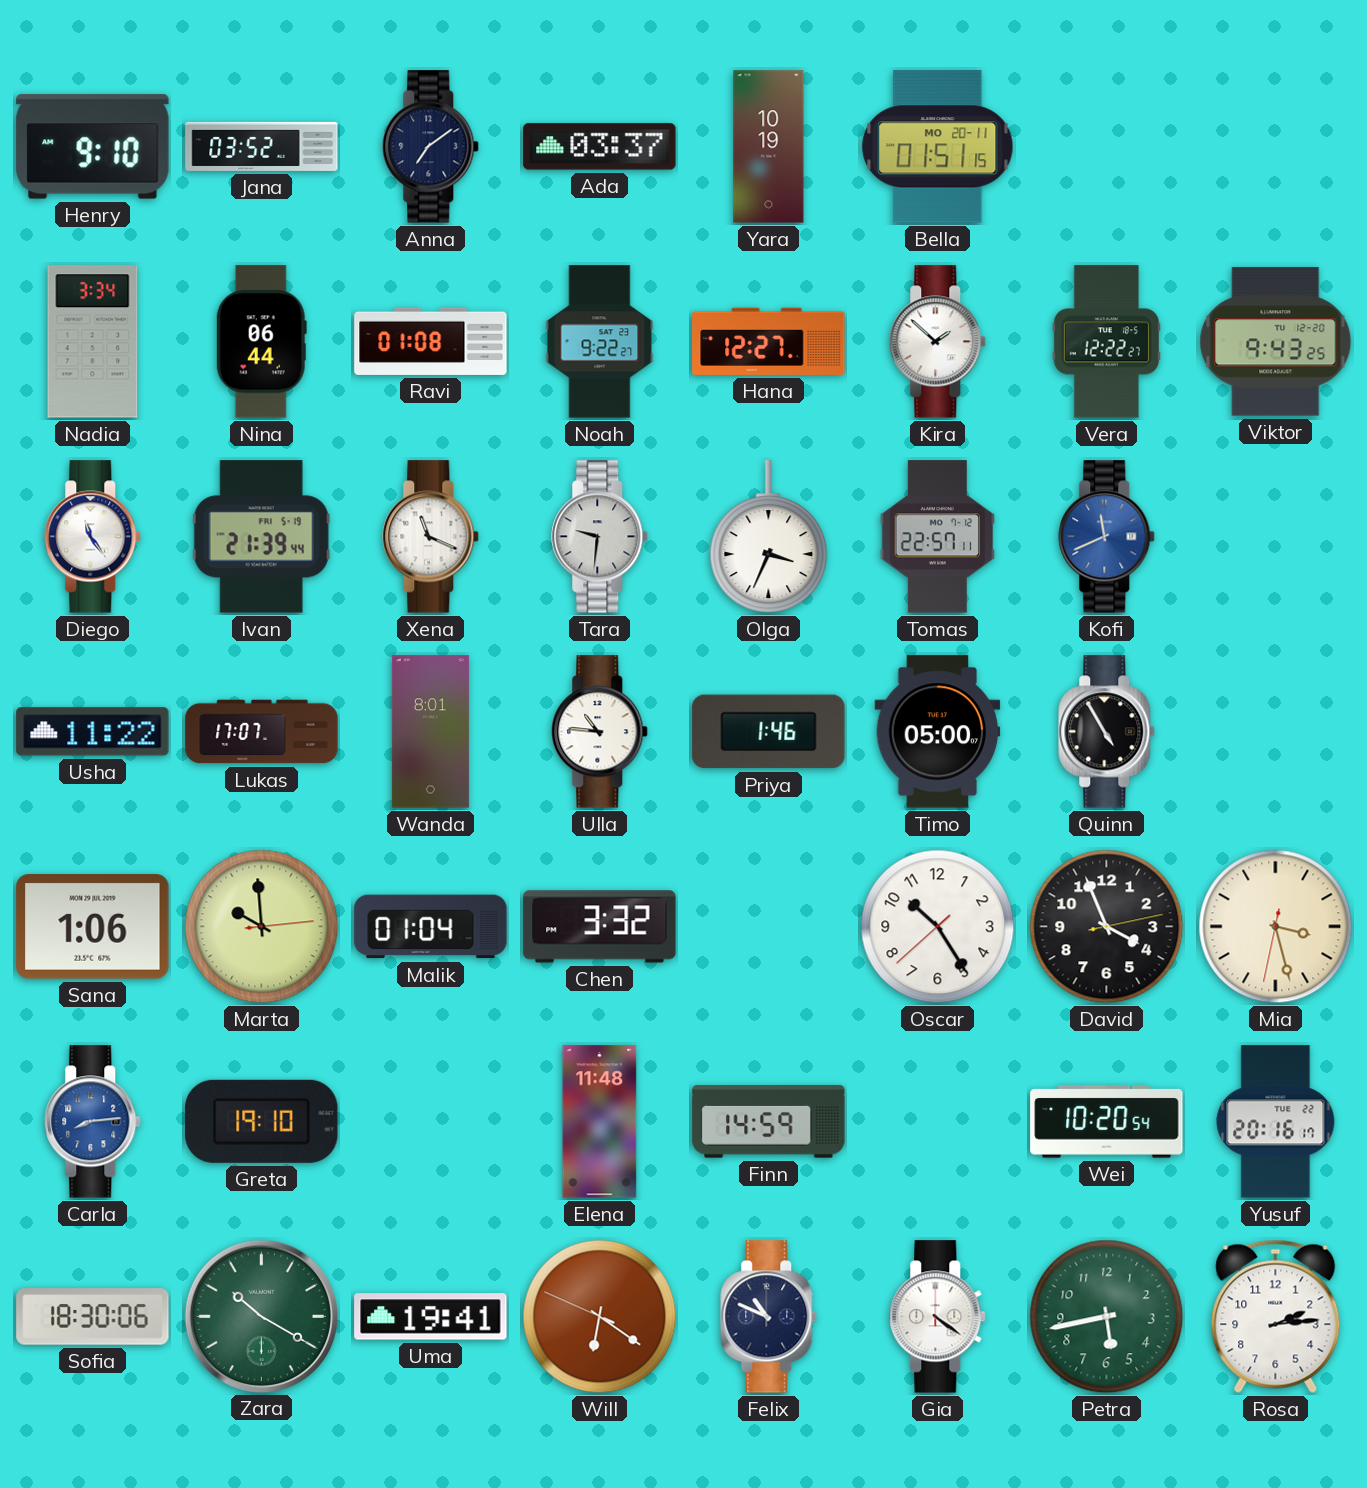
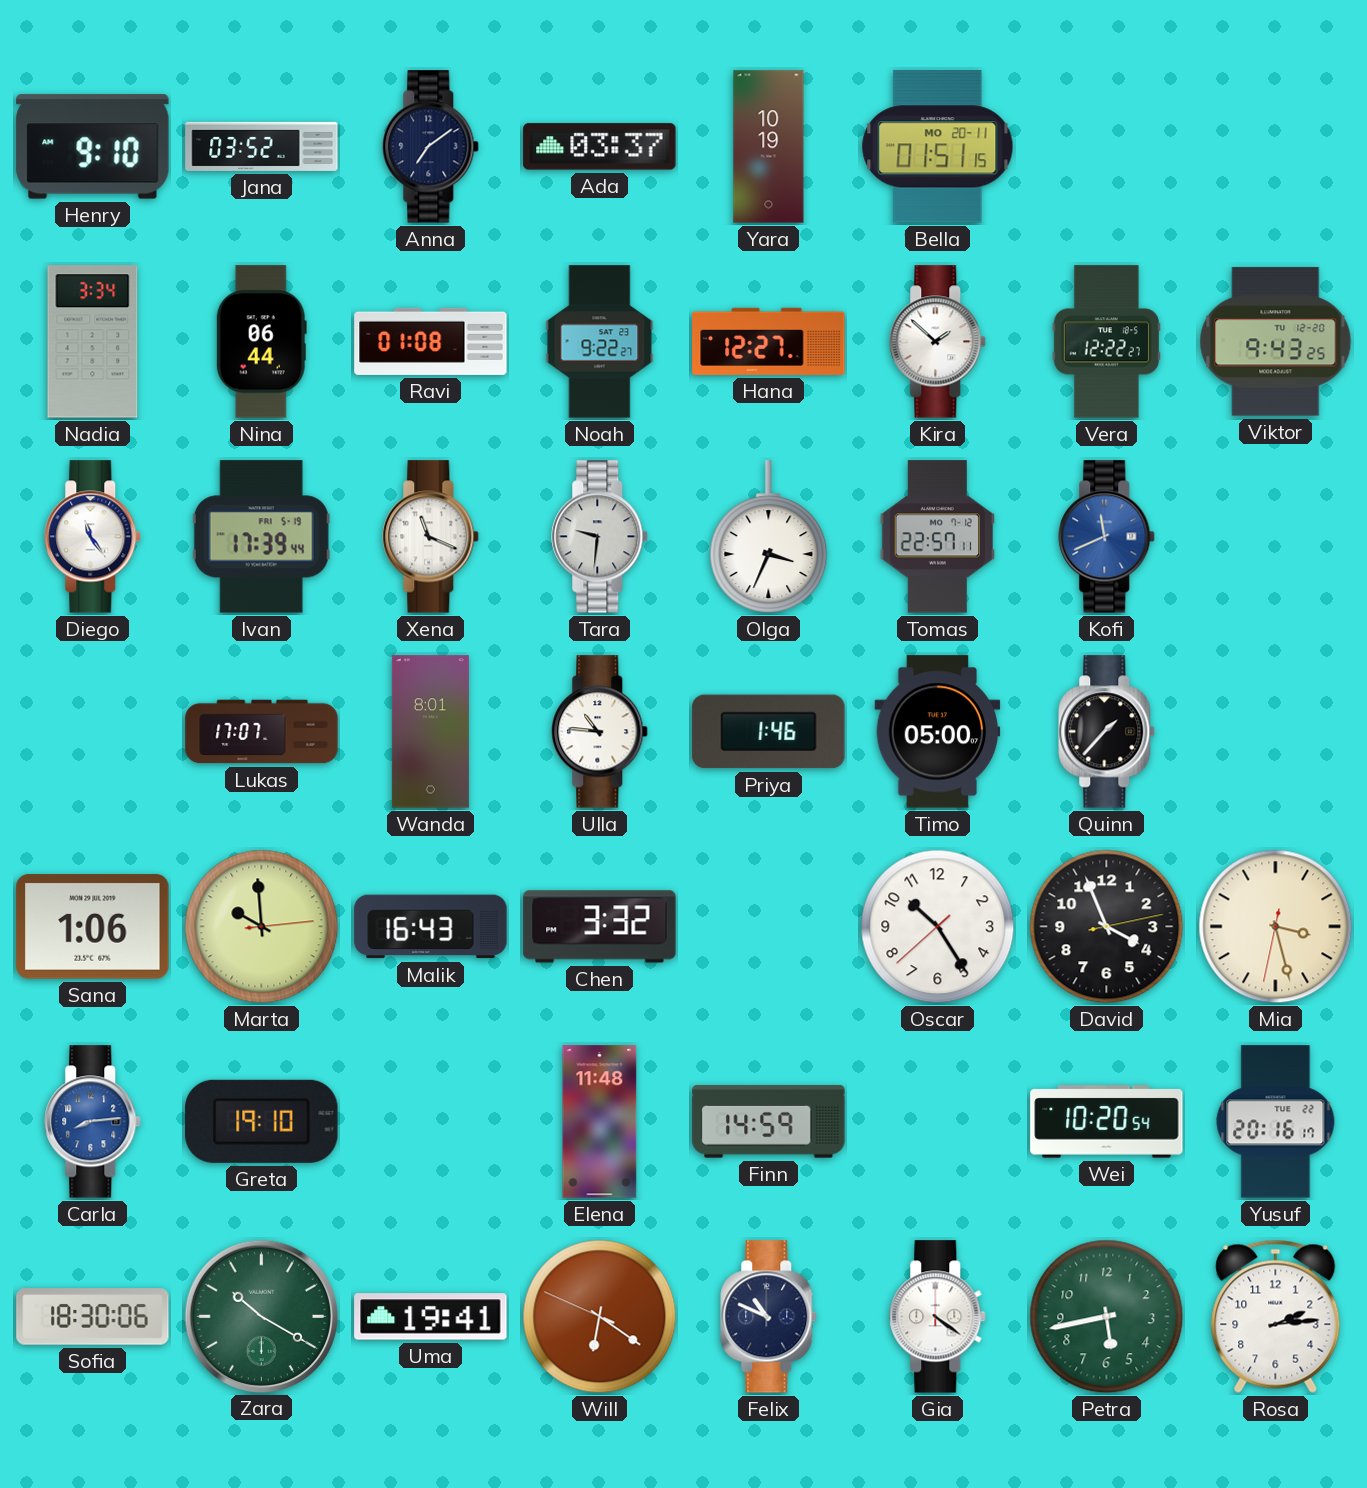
Ivan: 21:39 -> 17:39 (261, 537)
Usha: 11:22 -> none (93, 732)
Quinn: 4:55 -> 1:37 (1107, 732)
Malik: 01:04 -> 16:43 (431, 927)
